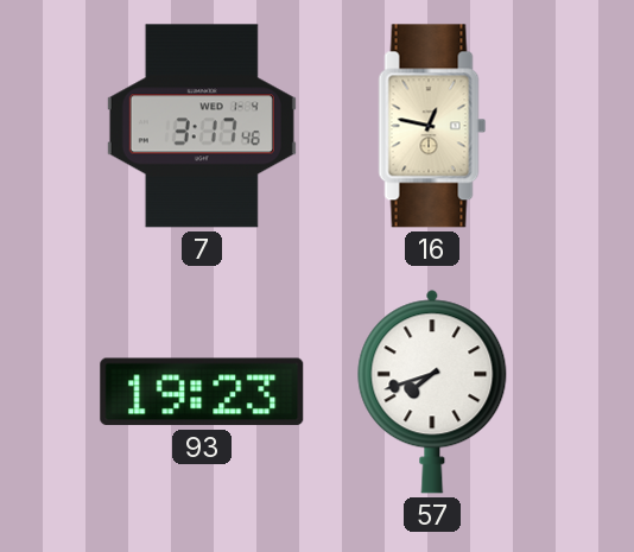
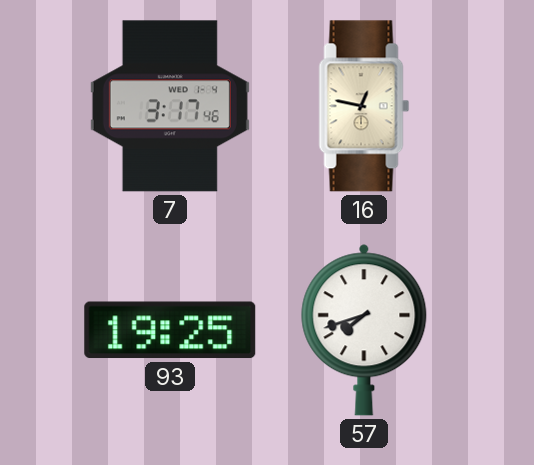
93: 19:23 -> 19:25 (170, 330)
